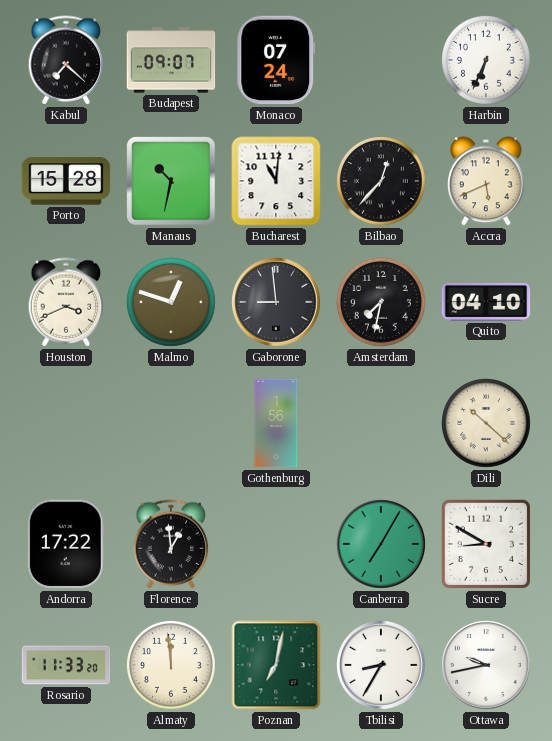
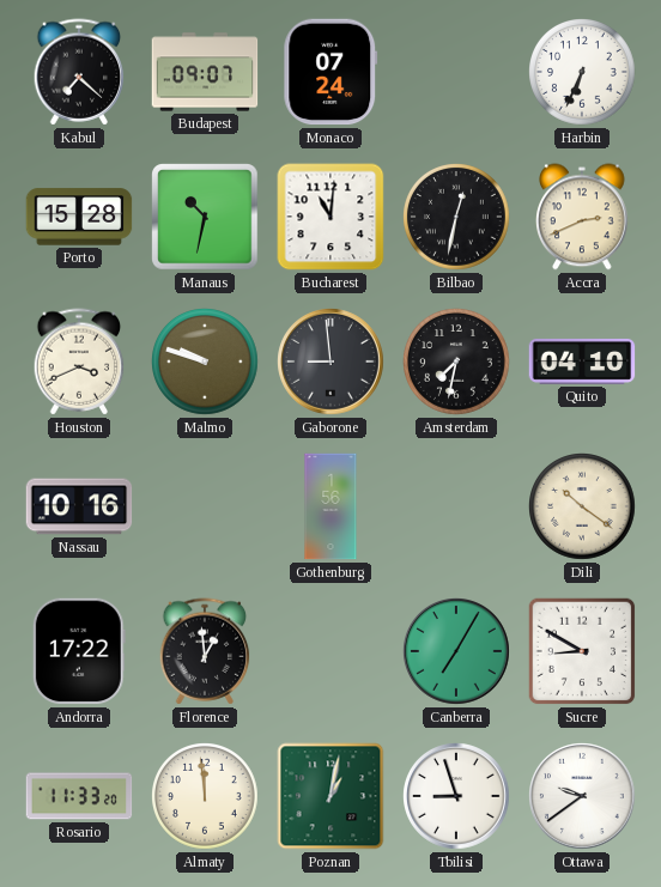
Bilbao: 12:37 -> 12:32 (457, 218)
Accra: 5:41 -> 2:41 (583, 217)
Malmo: 12:48 -> 9:48 (206, 363)
Nassau: none -> 10:16 (79, 506)
Dili: 10:22 -> 10:21 (583, 508)
Poznan: 7:02 -> 1:02 (330, 796)
Tbilisi: 8:35 -> 8:57 (457, 797)
Ottawa: 9:43 -> 9:39 (583, 797)
